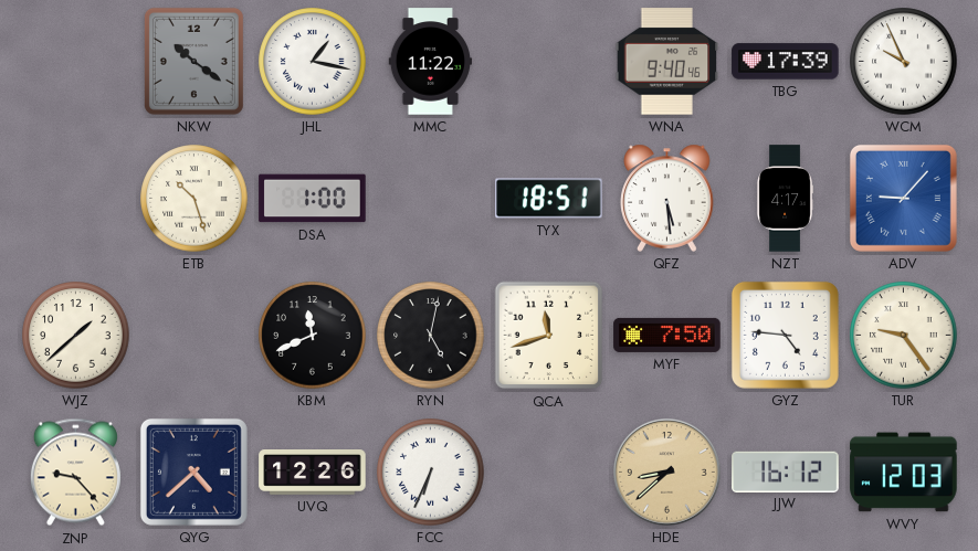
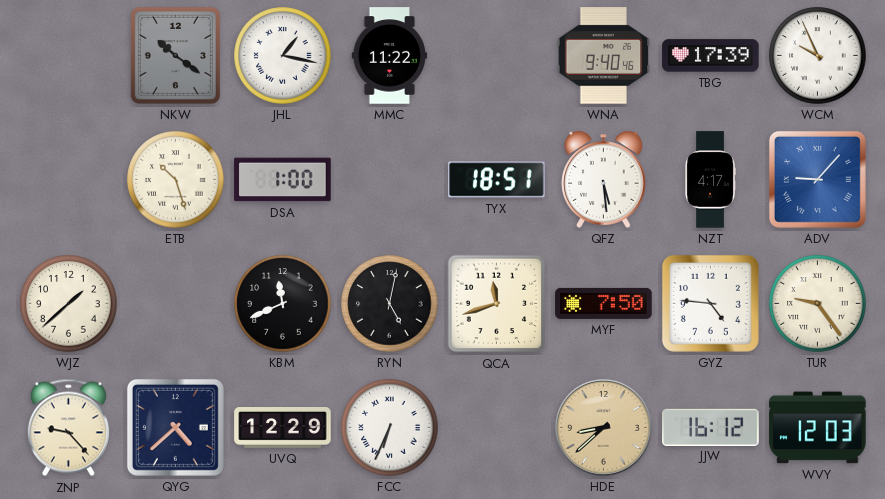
UVQ: 12:26 -> 12:29 (283, 428)
